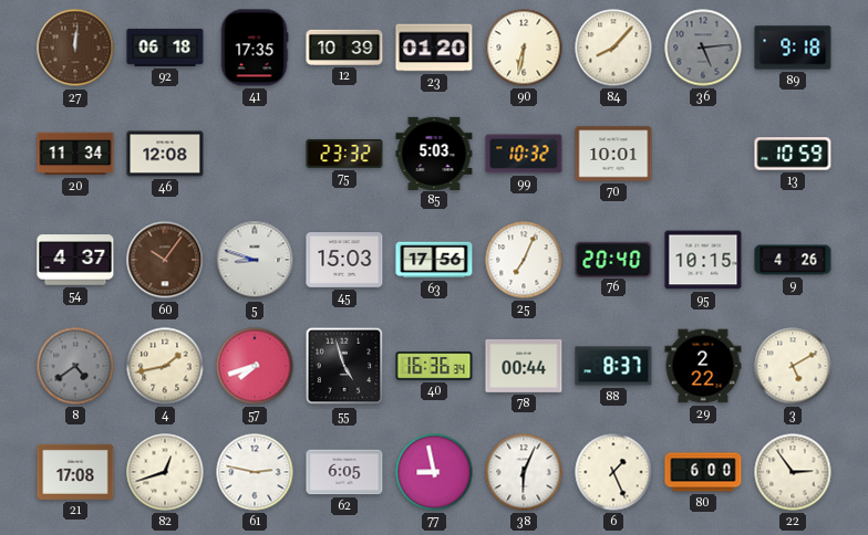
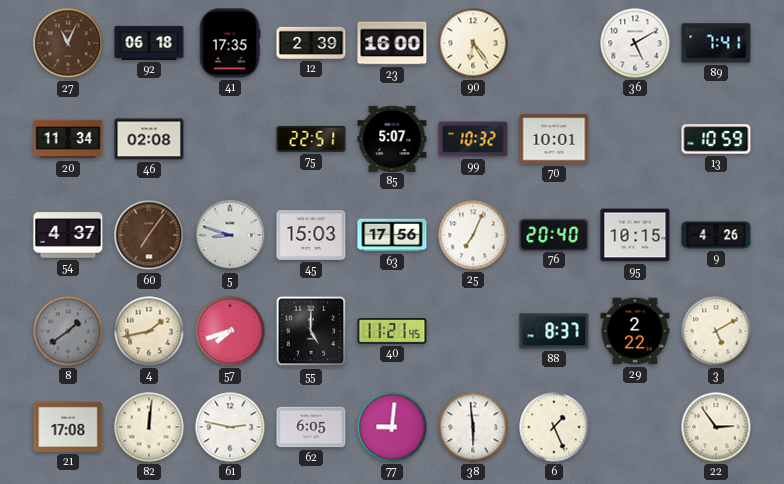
27: 12:01 -> 11:04 (68, 43)
12: 10:39 -> 2:39 (311, 43)
23: 01:20 -> 16:00 (392, 43)
90: 6:32 -> 6:24 (473, 43)
84: 8:07 -> none (613, 48)
36: 5:14 -> 5:10 (635, 43)
36 dial: grey -> white (635, 43)
89: 9:18 -> 7:41 (716, 43)
46: 12:08 -> 02:08 (149, 139)
75: 23:32 -> 22:51 (311, 139)
85: 5:03 -> 5:07 (392, 138)
60: 10:06 -> 7:06 (149, 235)
8: 4:39 -> 1:39 (68, 331)
55: 4:57 -> 5:00 (311, 331)
40: 16:36 -> 11:21 (392, 331)
78: 00:44 -> none (524, 366)
82: 12:42 -> 12:01 (149, 427)
77: 8:58 -> 9:01 (392, 427)
38: 6:04 -> 5:59 (473, 427)
80: 6:00 -> none (703, 472)
